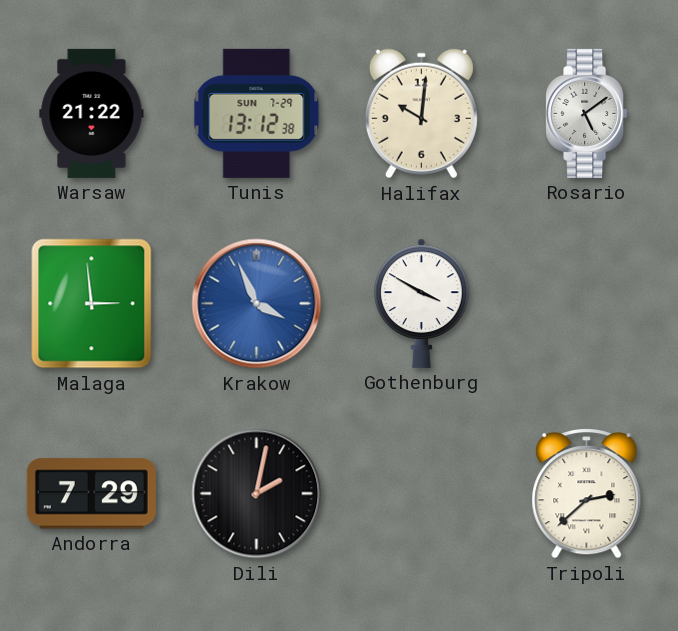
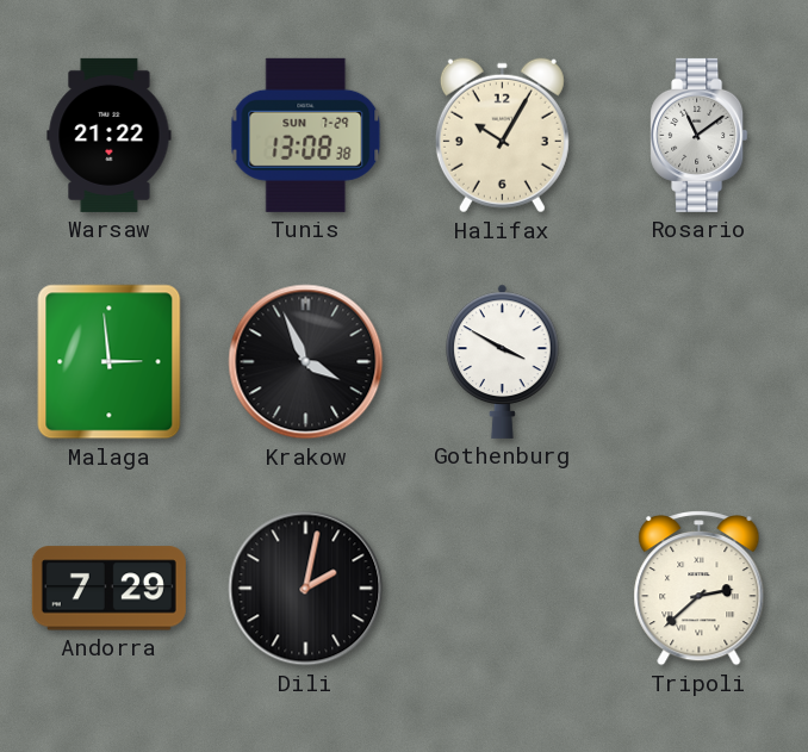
Tunis: 13:12 -> 13:08 (306, 135)
Halifax: 10:01 -> 10:05 (502, 136)
Rosario: 5:09 -> 11:09 (700, 135)
Krakow dial: blue -> black (306, 362)
